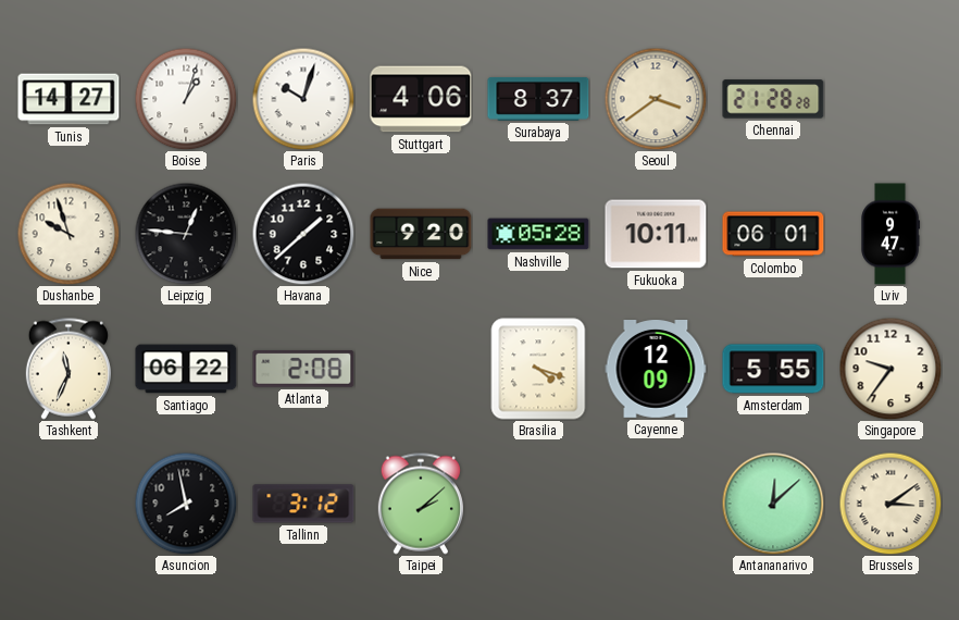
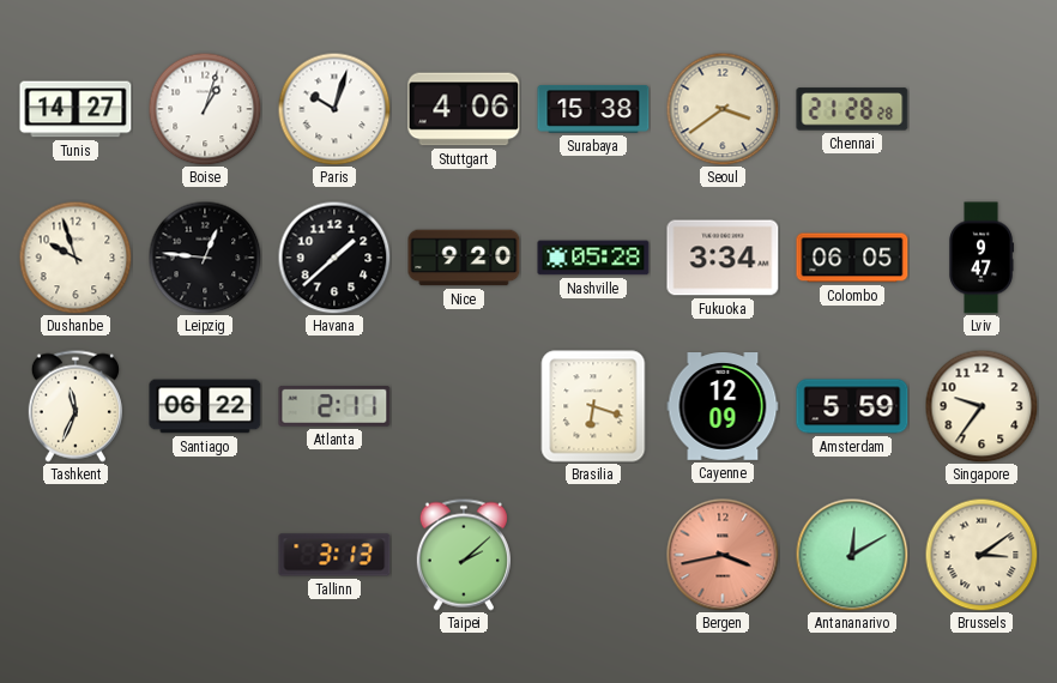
Surabaya: 8:37 -> 15:38 (593, 109)
Fukuoka: 10:11 -> 3:34 (723, 258)
Colombo: 06:01 -> 06:05 (852, 258)
Atlanta: 2:08 -> 2:11 (334, 406)
Brasilia: 4:18 -> 6:18 (593, 406)
Amsterdam: 5:55 -> 5:59 (852, 406)
Asuncion: 7:58 -> none (186, 504)
Tallinn: 3:12 -> 3:13 (334, 555)
Bergen: none -> 3:43 (723, 555)
Antananarivo: 12:08 -> 12:10 (852, 555)
